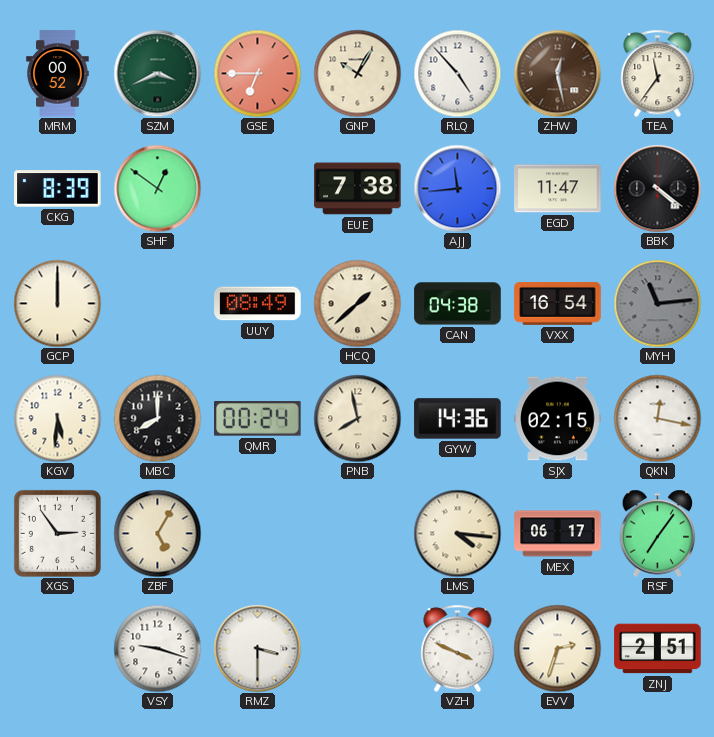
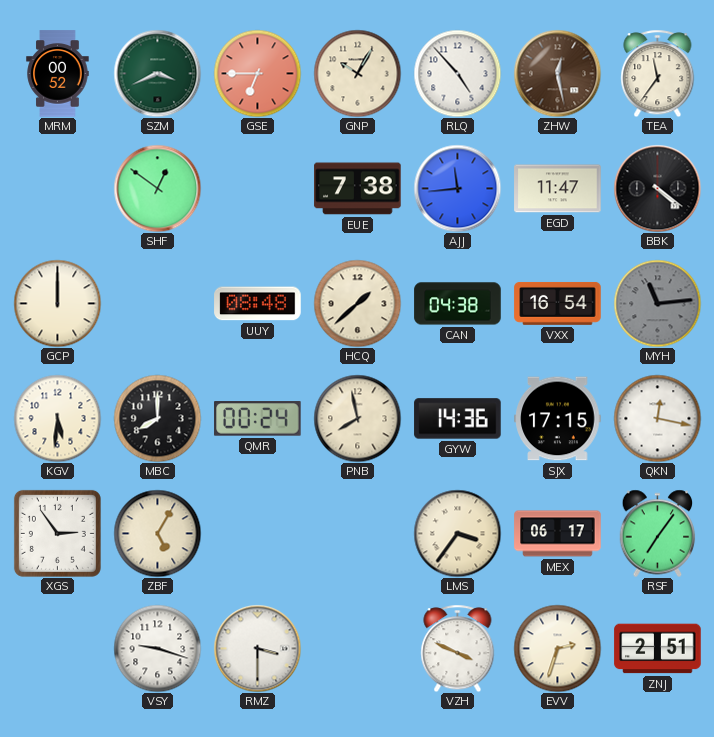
CKG: 8:39 -> none (58, 189)
UUY: 08:49 -> 08:48 (258, 304)
SJX: 02:15 -> 17:15 (558, 419)
LMS: 4:16 -> 3:36 (457, 533)
